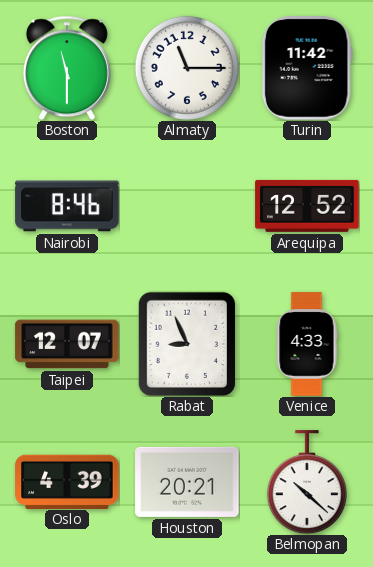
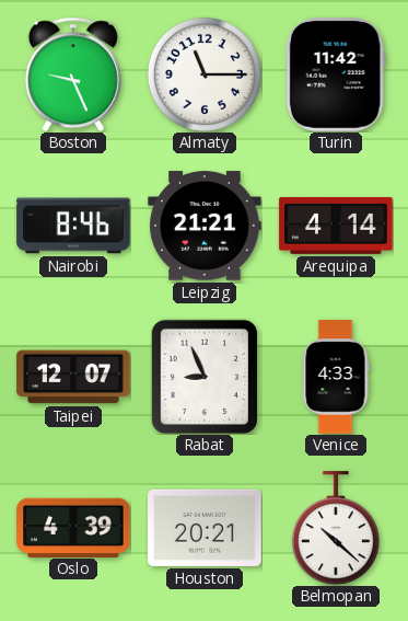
Boston: 11:30 -> 9:26 (73, 74)
Leipzig: none -> 21:21 (205, 226)
Arequipa: 12:52 -> 4:14 (336, 226)
